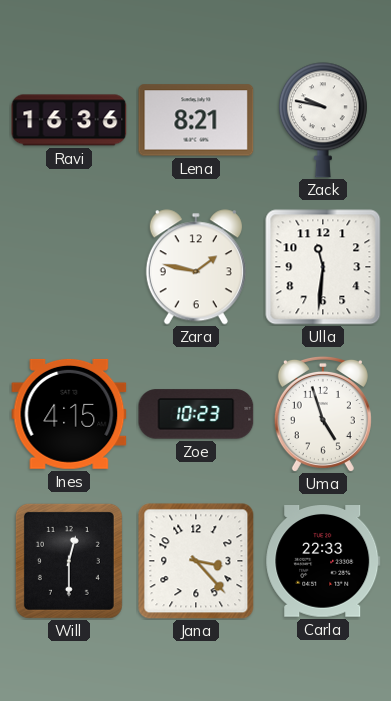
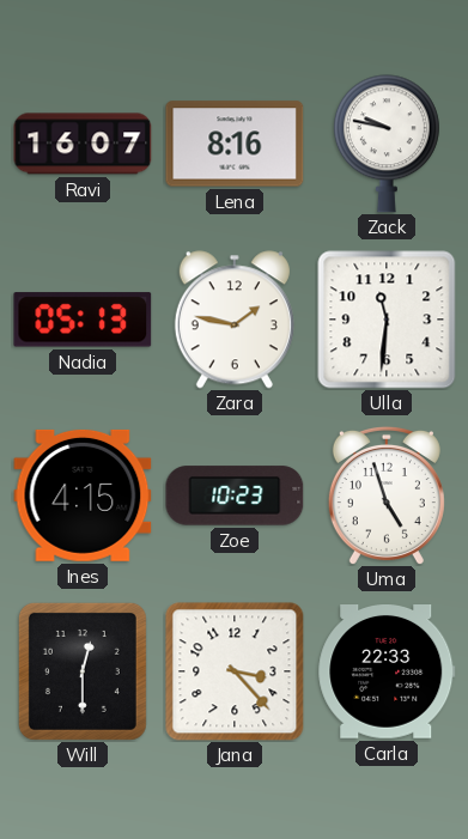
Ravi: 16:36 -> 16:07 (83, 144)
Lena: 8:21 -> 8:16 (235, 144)
Nadia: none -> 05:13 (83, 320)
